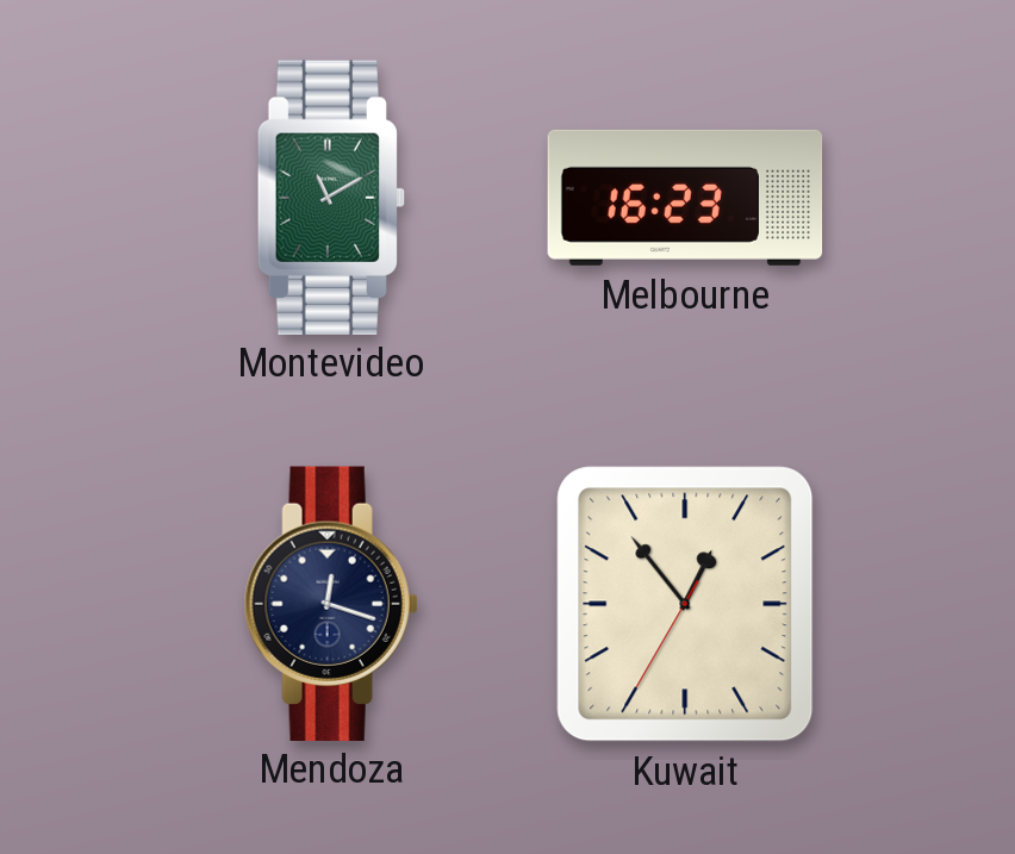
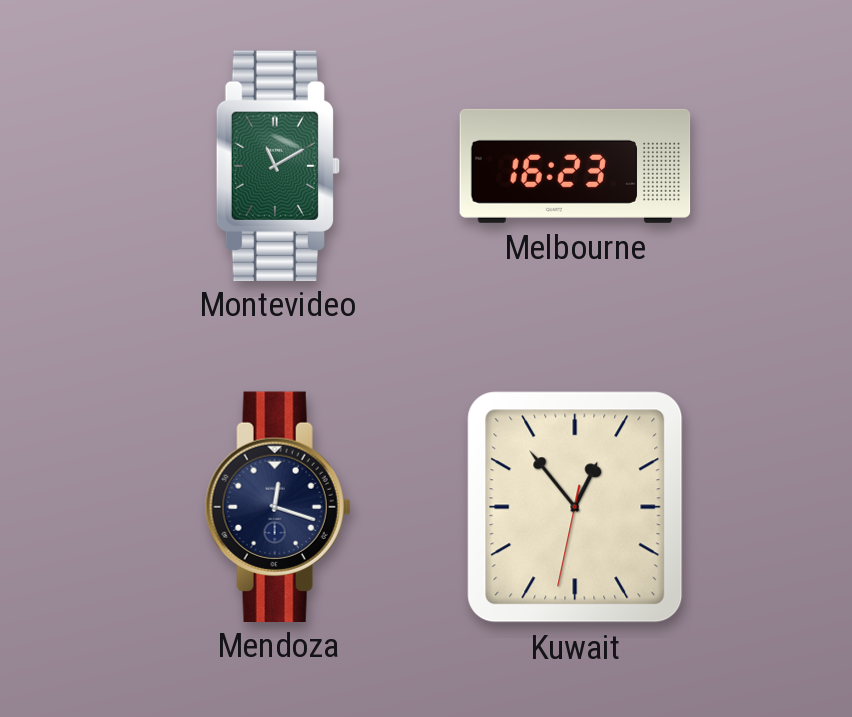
Kuwait: 12:53:35 -> 12:53:32 (575, 507)
